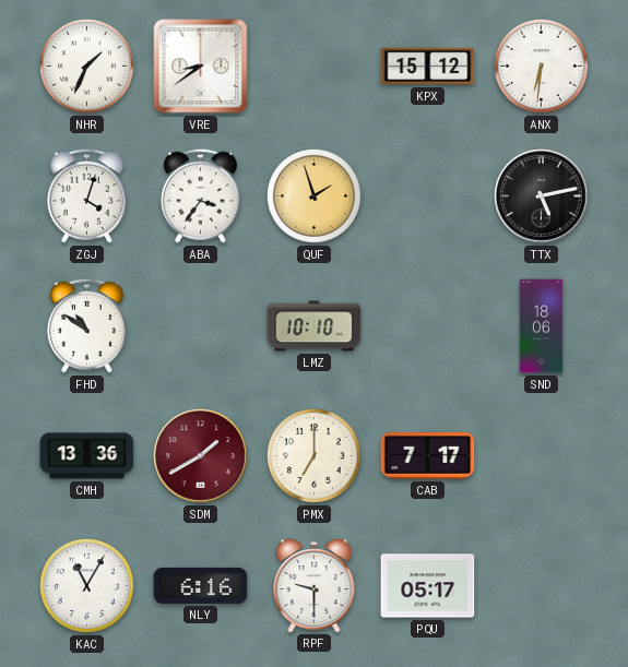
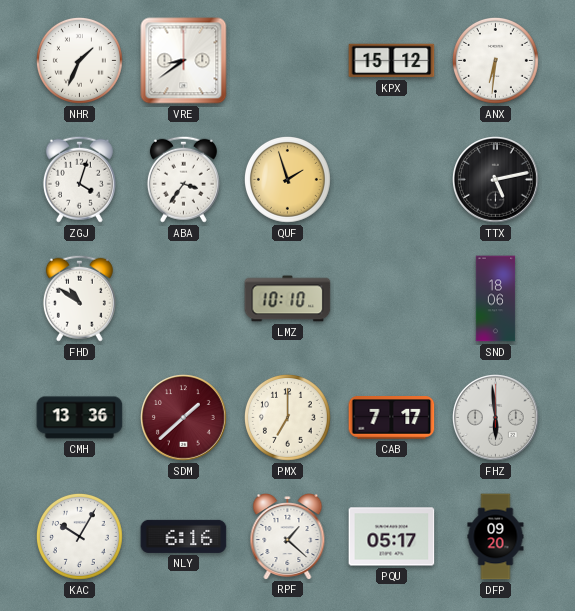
SDM: 1:40 -> 1:38 (184, 418)
FHZ: none -> 5:59 (496, 418)
KAC: 11:05 -> 10:05 (79, 536)
RPF: 9:30 -> 1:22 (288, 537)
DFP: none -> 09:20 (496, 537)
